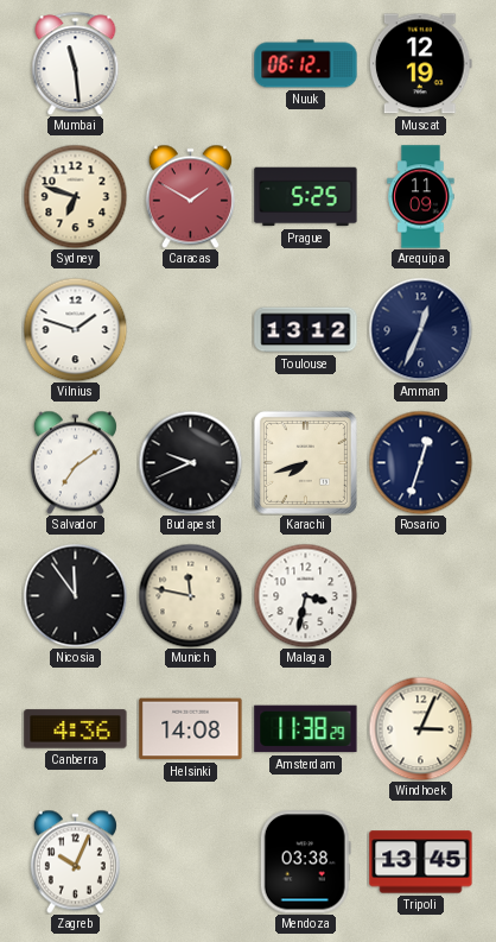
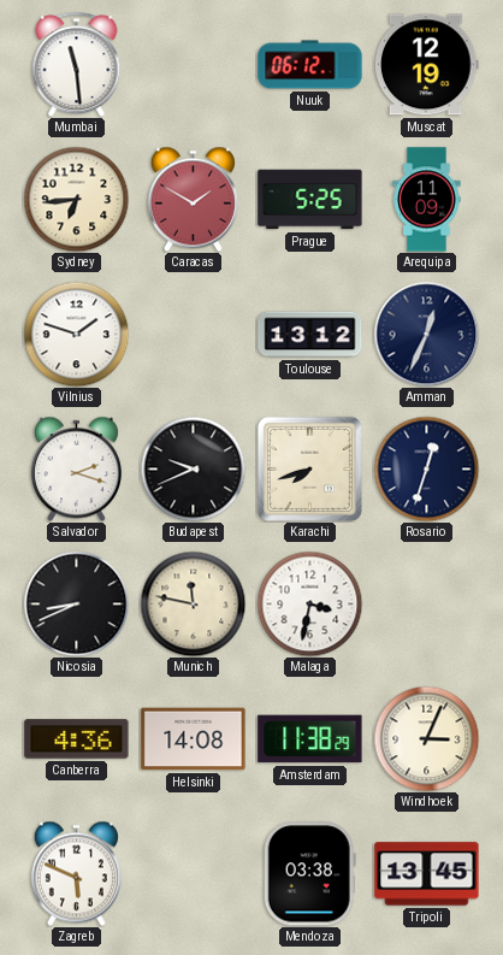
Sydney: 6:48 -> 6:44 (76, 199)
Salvador: 7:09 -> 2:18 (76, 468)
Nicosia: 11:54 -> 8:41 (76, 603)
Zagreb: 10:04 -> 5:49 (76, 873)
